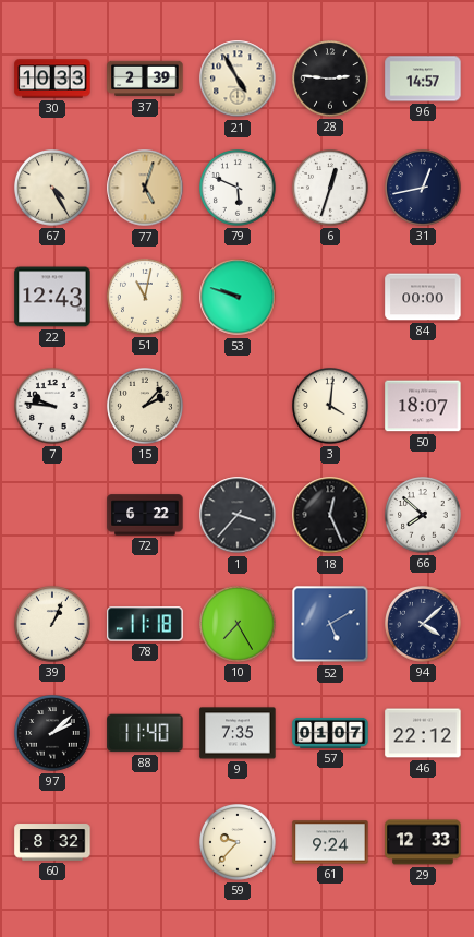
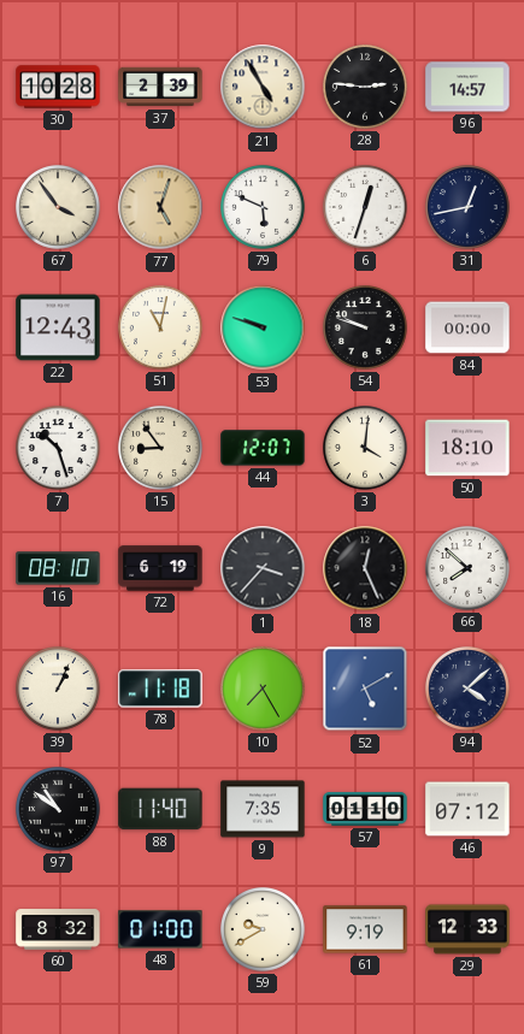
30: 10:33 -> 10:28 (58, 87)
67: 4:25 -> 3:54 (59, 208)
54: none -> 9:48 (366, 329)
7: 9:46 -> 10:27 (59, 449)
15: 2:07 -> 8:54 (161, 449)
44: none -> 12:07 (263, 448)
50: 18:07 -> 18:10 (467, 448)
16: none -> 08:10 (58, 568)
72: 6:22 -> 6:19 (160, 568)
97: 2:08 -> 10:51 (59, 810)
57: 01:07 -> 01:10 (365, 809)
46: 22:12 -> 07:12 (467, 809)
48: none -> 01:00 (160, 929)
59: 9:37 -> 9:40 (264, 930)
61: 9:24 -> 9:19 (365, 929)
